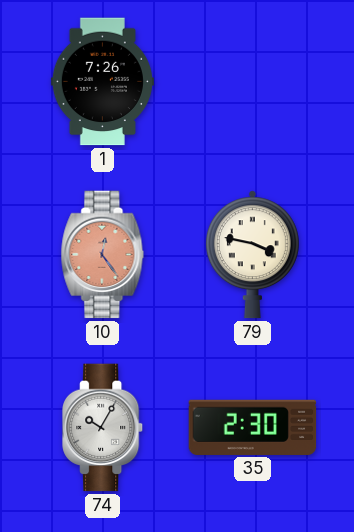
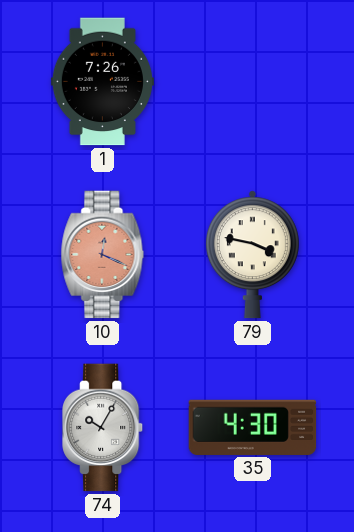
10: 12:24 -> 12:19 (103, 255)
35: 2:30 -> 4:30 (253, 427)
